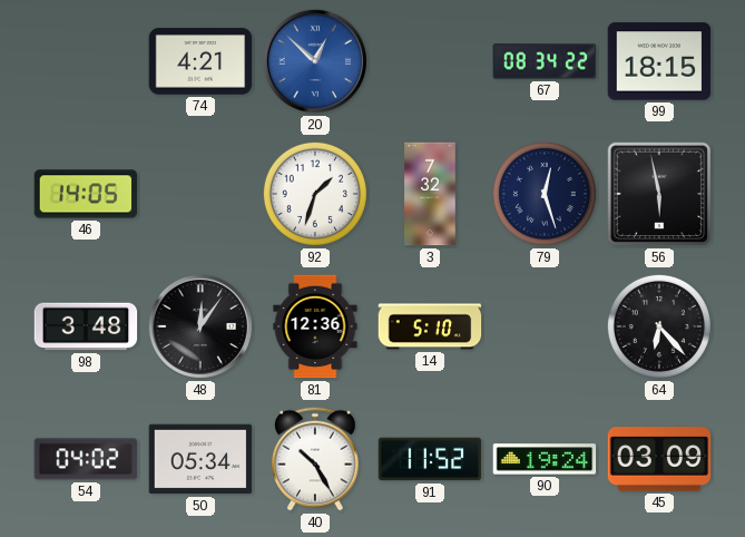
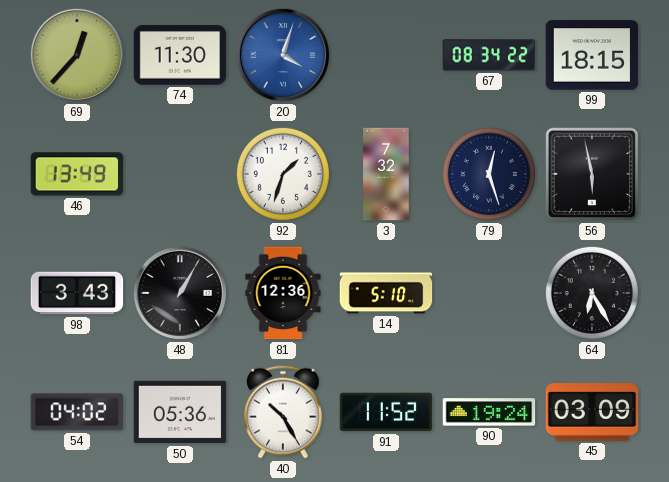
69: none -> 12:37 (77, 55)
74: 4:21 -> 11:30 (180, 55)
20: 12:52 -> 4:03 (283, 55)
46: 14:05 -> 13:49 (77, 174)
98: 3:48 -> 3:43 (77, 293)
48: 12:06 -> 1:05 (180, 293)
64: 6:23 -> 6:25 (592, 293)
50: 05:34 -> 05:36 (180, 412)
